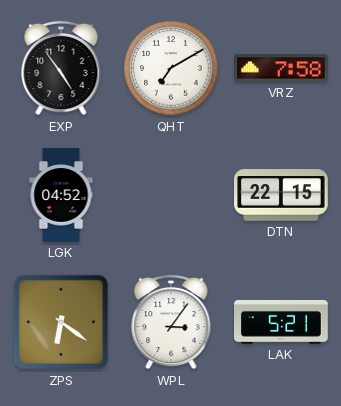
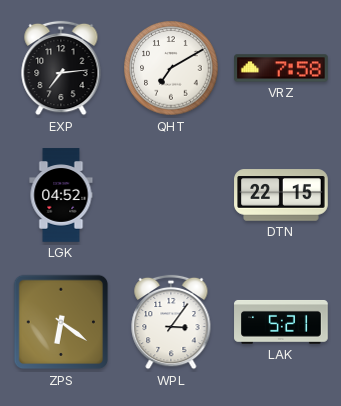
EXP: 4:54 -> 7:14 (61, 68)
